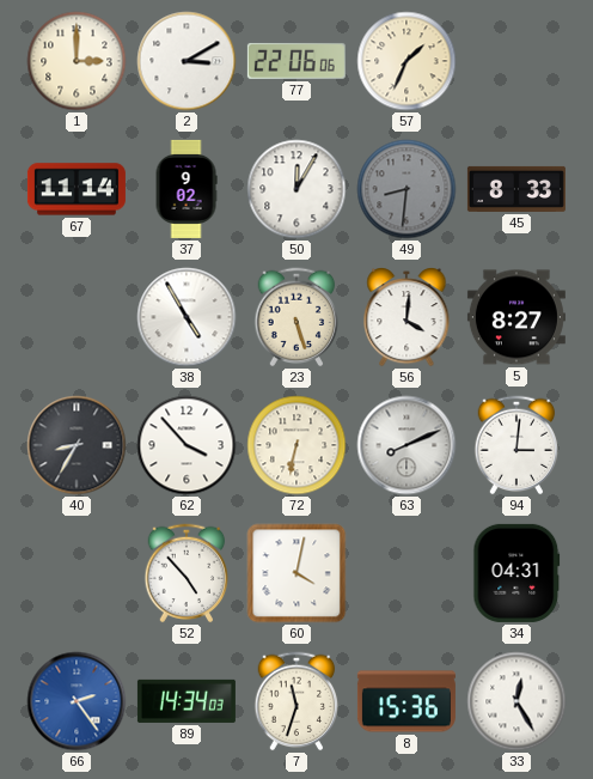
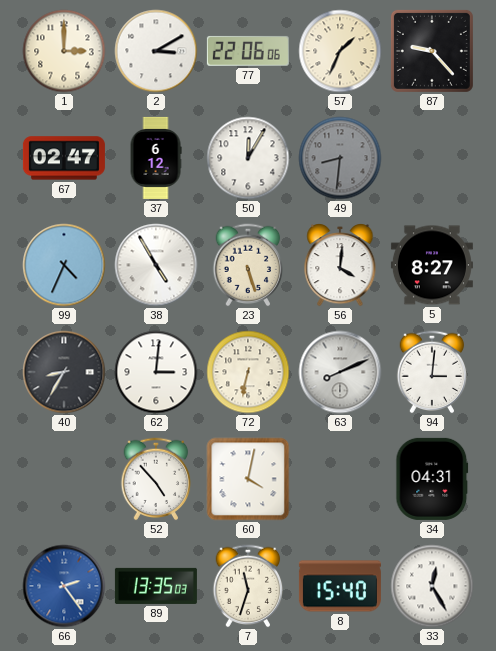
87: none -> 9:23 (432, 51)
67: 11:14 -> 02:47 (64, 158)
37: 9:02 -> 6:12 (156, 158)
45: 8:33 -> none (516, 189)
99: none -> 4:34 (64, 265)
62: 3:53 -> 3:01 (156, 372)
89: 14:34 -> 13:35 (156, 586)
8: 15:36 -> 15:40 (340, 586)
